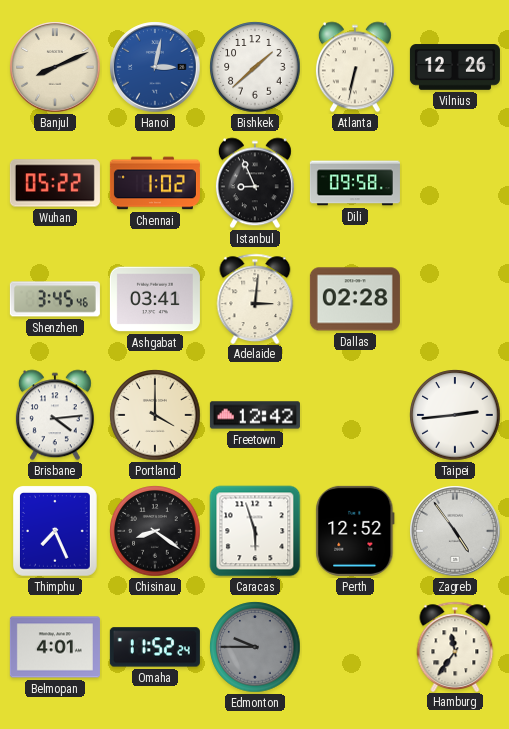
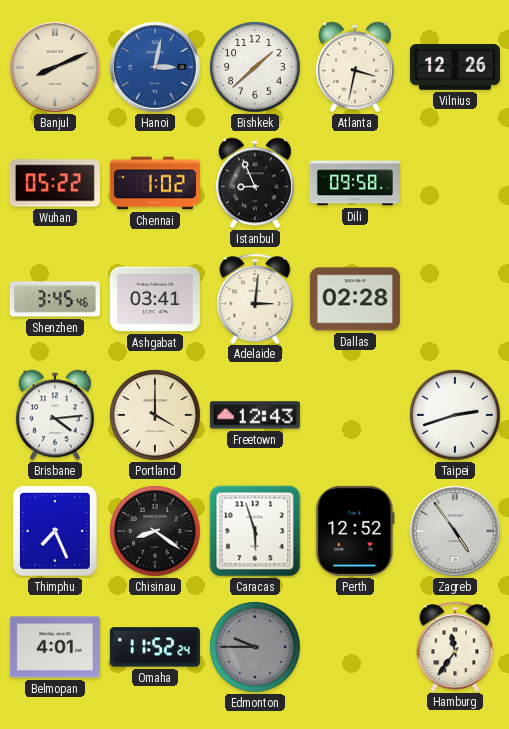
Atlanta: 6:32 -> 3:32 (355, 67)
Freetown: 12:42 -> 12:43 (255, 415)
Taipei: 2:44 -> 2:42 (455, 415)
